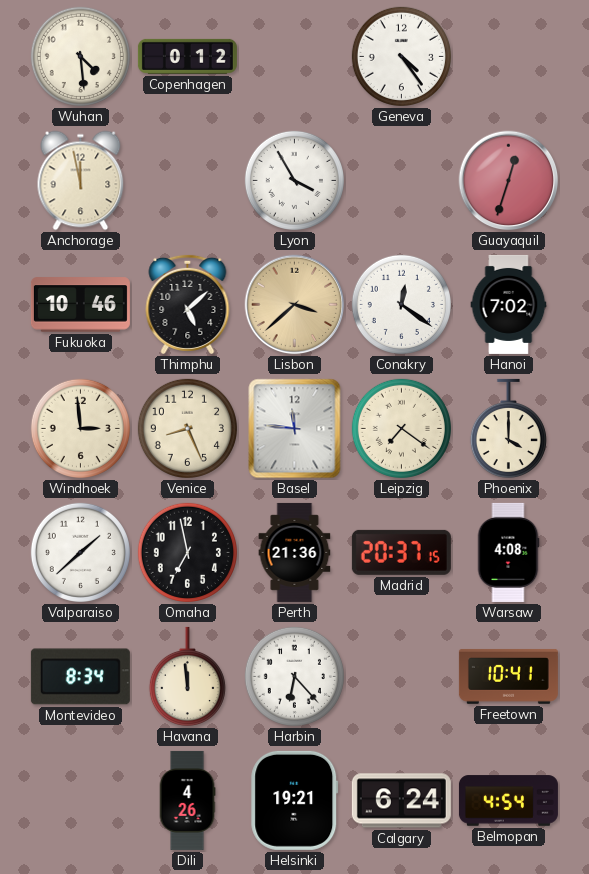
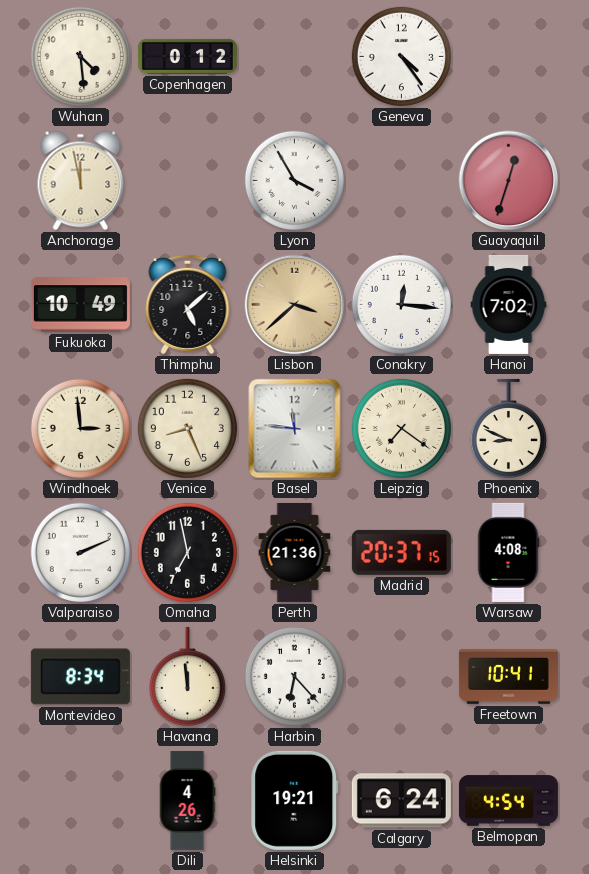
Fukuoka: 10:46 -> 10:49 (80, 305)
Conakry: 12:21 -> 12:16 (401, 304)
Phoenix: 4:00 -> 8:49 (508, 429)
Valparaiso: 1:38 -> 2:11 (80, 552)
